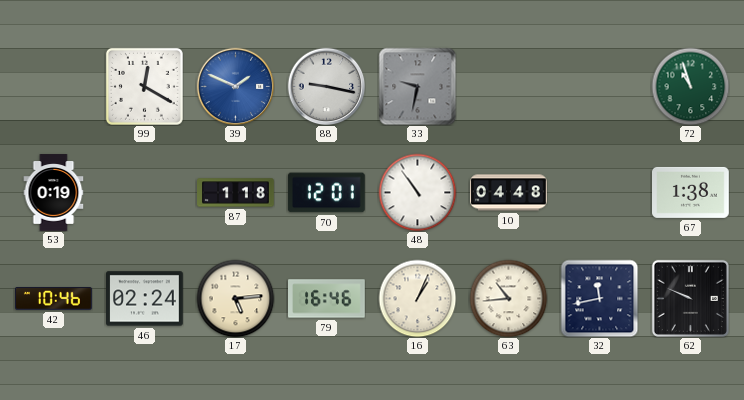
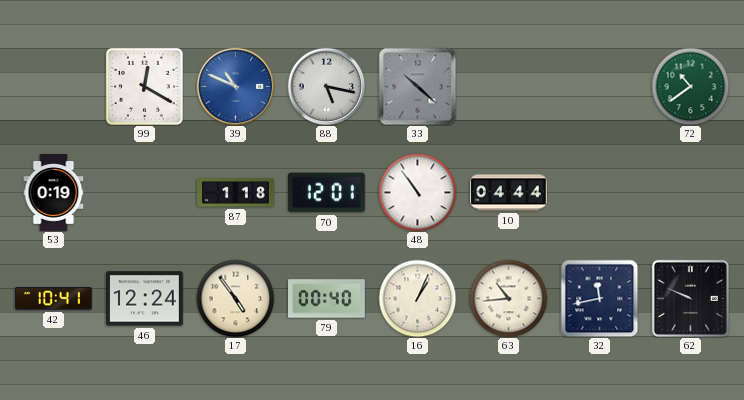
39: 1:49 -> 10:49 (235, 86)
88: 9:17 -> 5:17 (326, 86)
33: 9:32 -> 10:22 (417, 86)
72: 10:57 -> 10:39 (690, 86)
10: 04:48 -> 04:44 (509, 193)
67: 1:38 -> none (691, 192)
42: 10:46 -> 10:41 (54, 299)
46: 02:24 -> 12:24 (145, 299)
17: 5:14 -> 4:54 (235, 298)
79: 16:46 -> 00:40 (327, 299)
